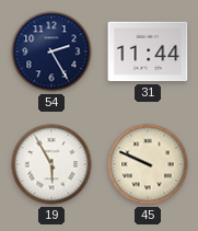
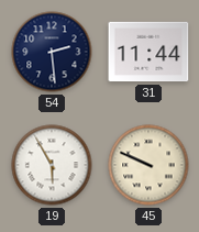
54: 2:25 -> 2:29 (52, 52)
